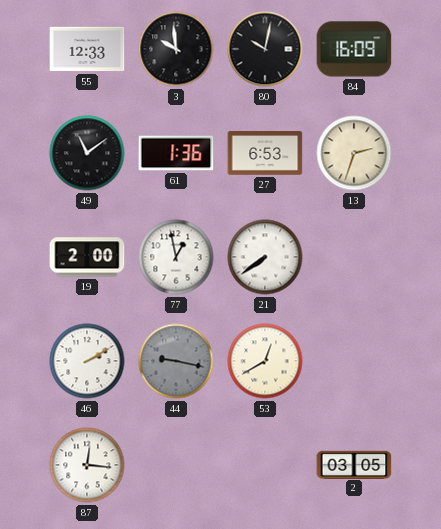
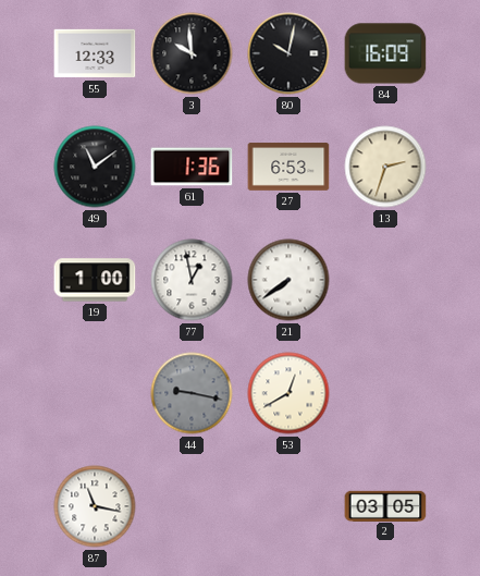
19: 2:00 -> 1:00 (95, 280)
46: 2:10 -> none (87, 361)
87: 12:16 -> 11:17 (95, 506)
